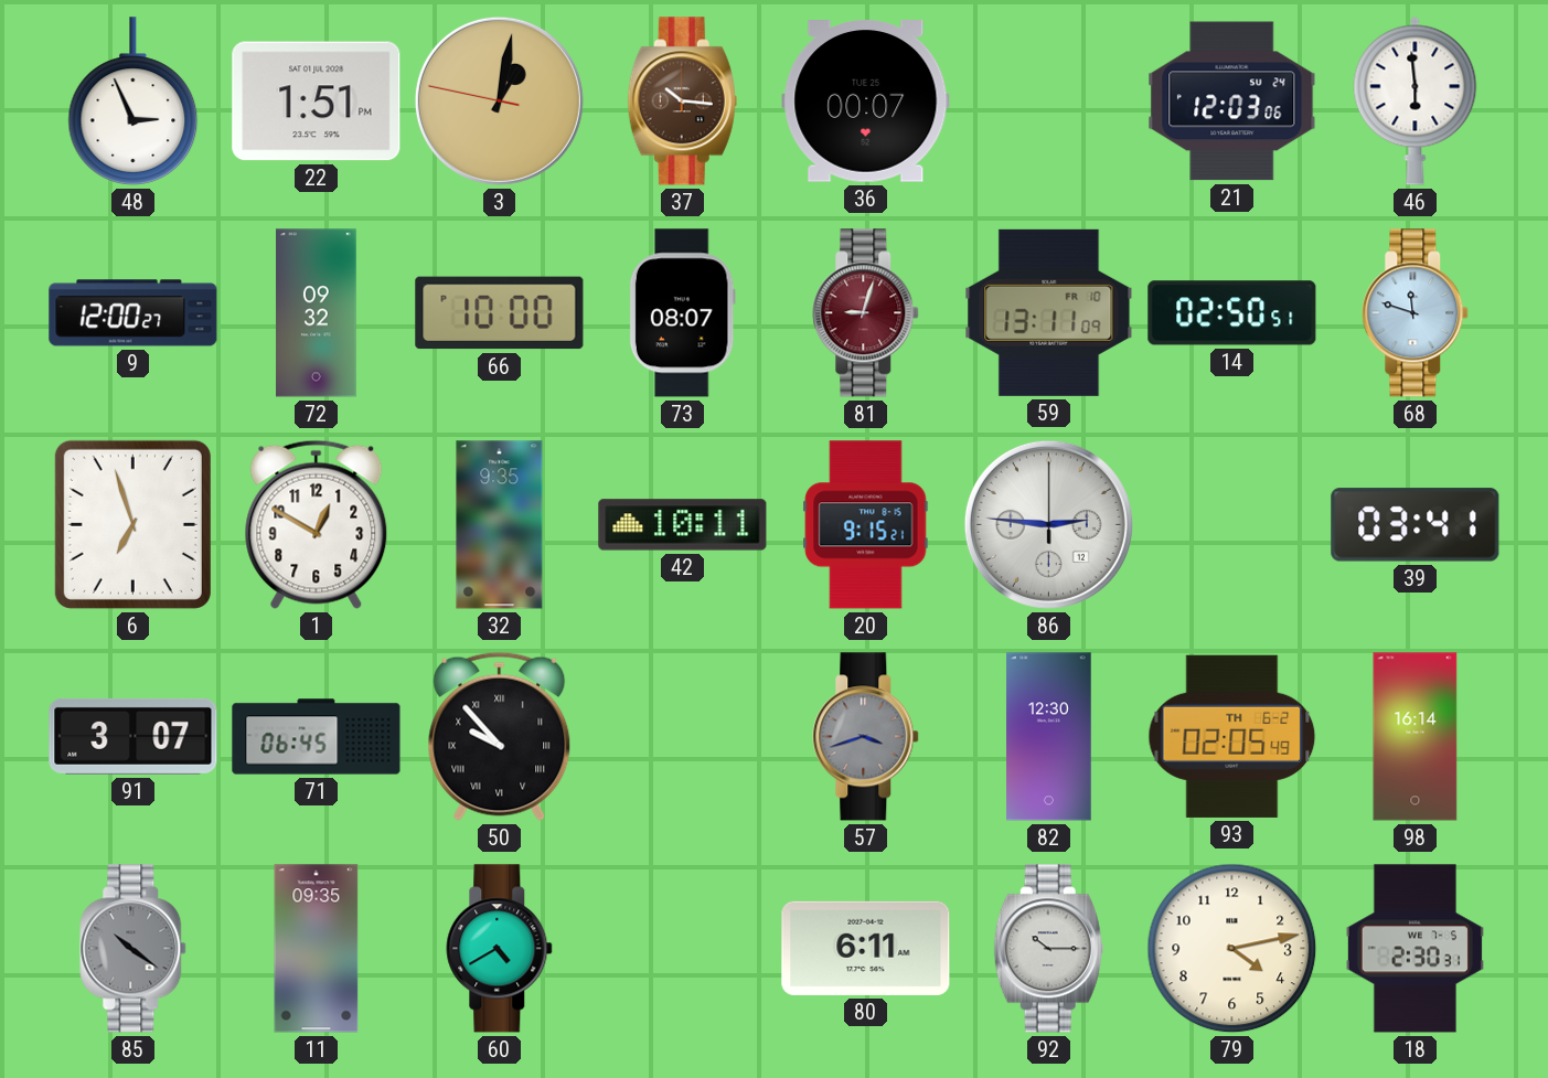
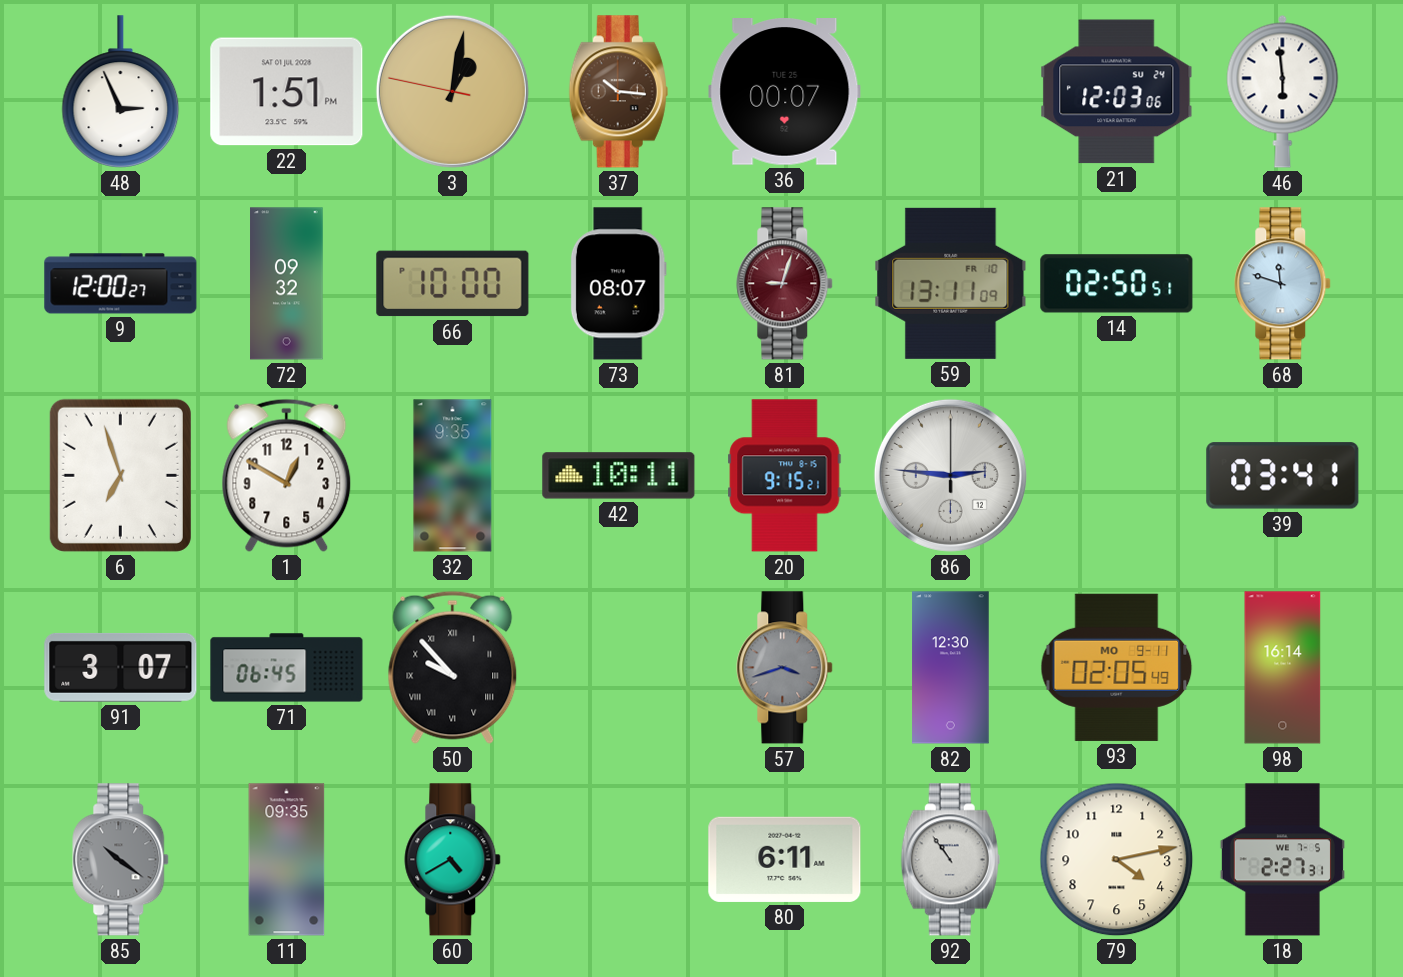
93 date: TH 6-2 -> MO 9-11 (1117, 667)
92: 10:15 -> 10:54 (950, 860)
18: 2:30 -> 2:27 (1282, 860)
